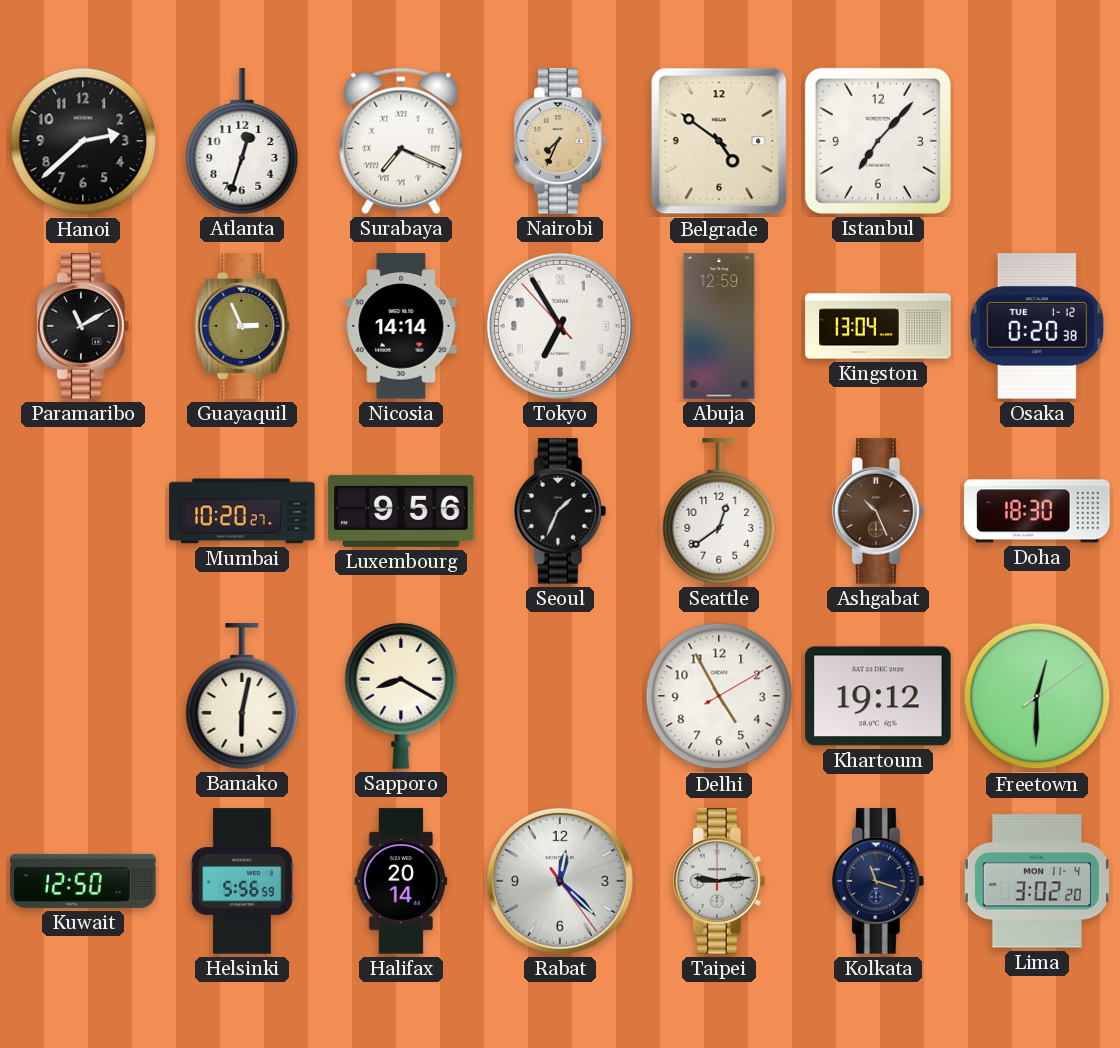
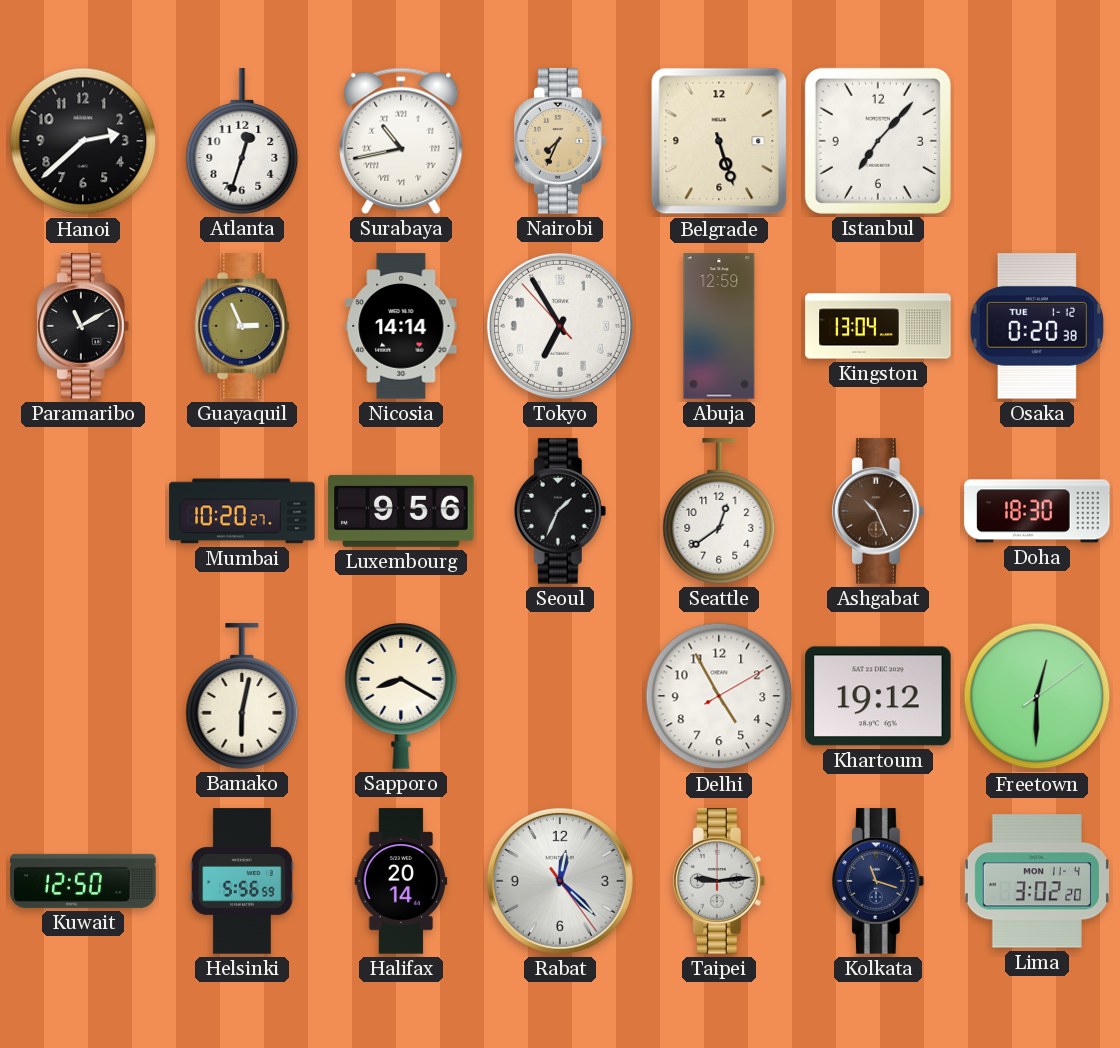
Surabaya: 7:19 -> 10:43 (401, 141)
Belgrade: 4:51 -> 5:27 (719, 141)
